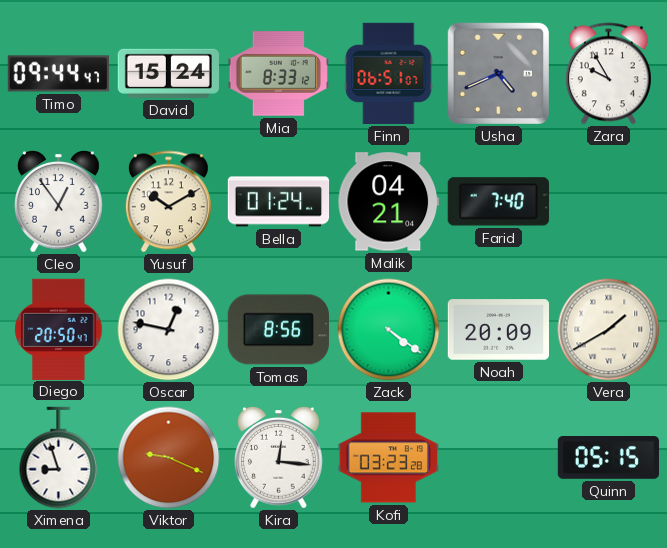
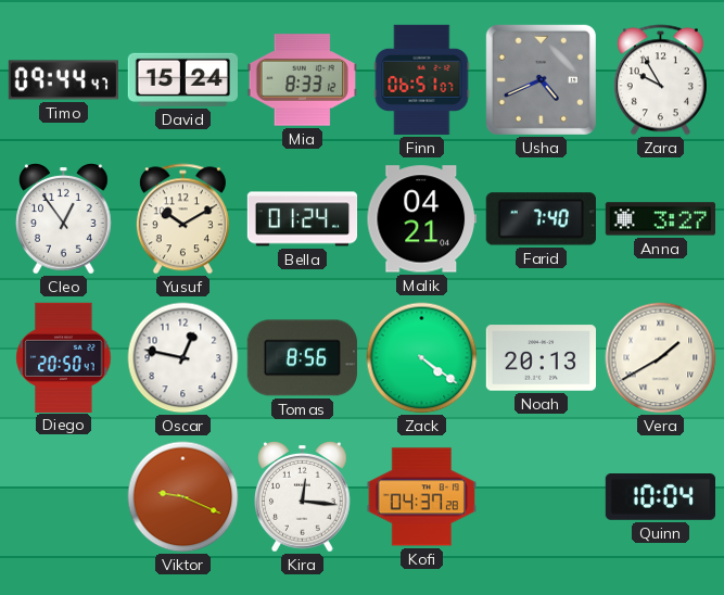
Anna: none -> 3:27 (660, 219)
Noah: 20:09 -> 20:13 (541, 358)
Ximena: 8:57 -> none (59, 458)
Kofi: 03:23 -> 04:37 (421, 497)
Quinn: 05:15 -> 10:04 (660, 497)
